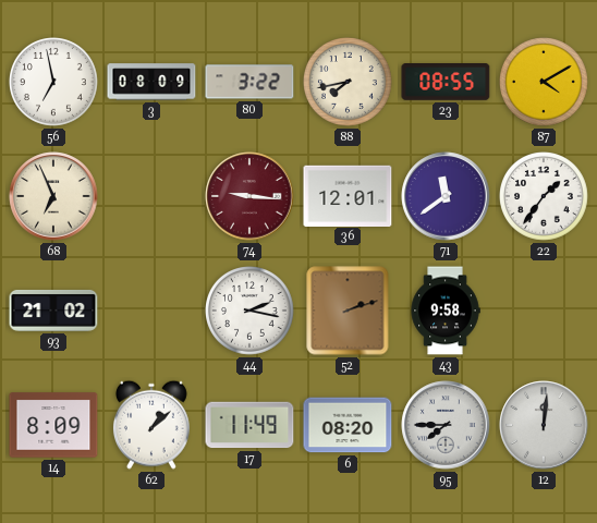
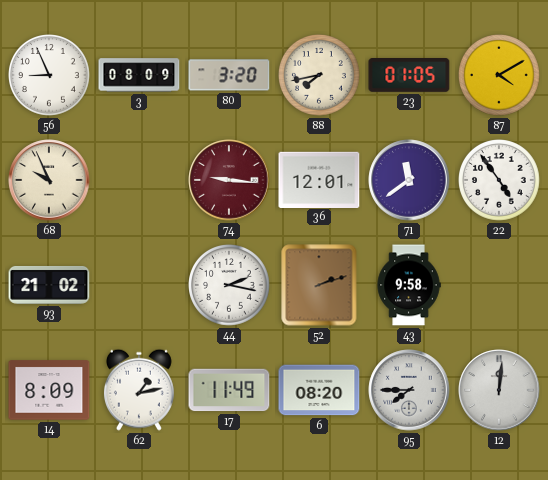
56: 6:58 -> 8:56 (50, 76)
80: 3:22 -> 3:20 (229, 75)
23: 08:55 -> 01:05 (409, 75)
68: 6:56 -> 9:56 (49, 180)
22: 1:36 -> 4:54 (500, 181)
62: 1:08 -> 1:13 (139, 390)
